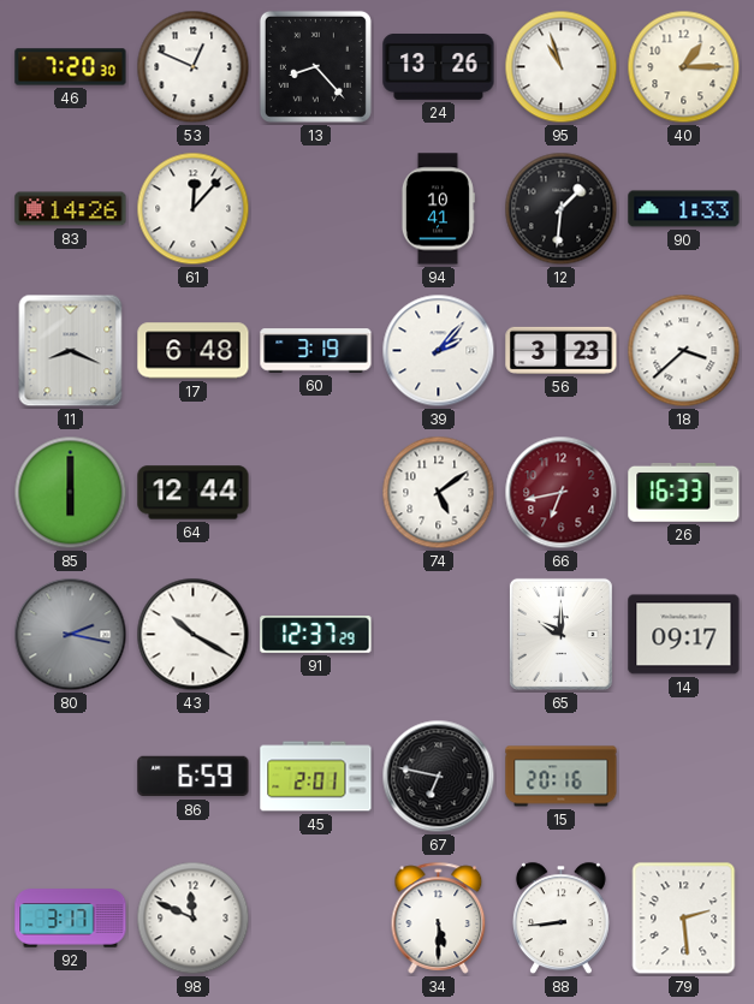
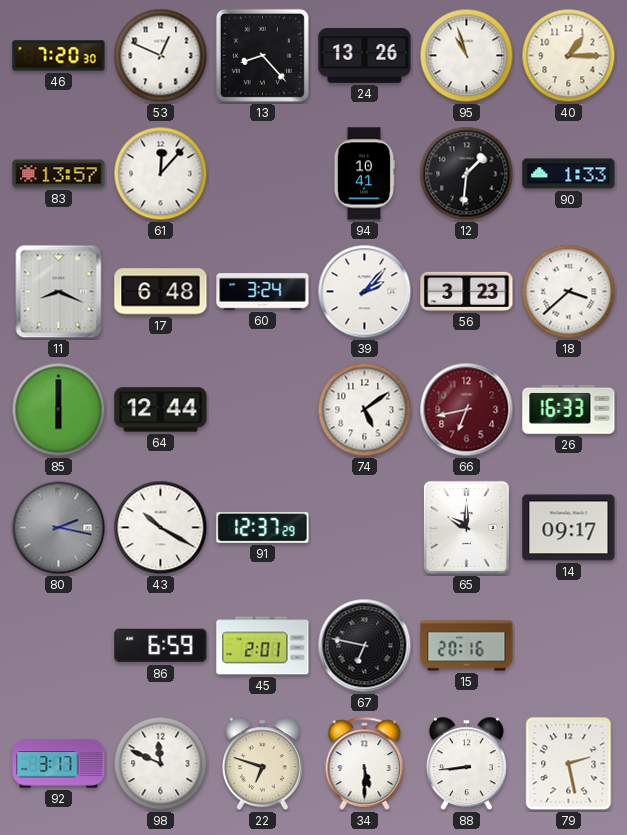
83: 14:26 -> 13:57 (59, 174)
60: 3:19 -> 3:24 (263, 292)
22: none -> 6:48 (262, 764)
79: 2:29 -> 2:28 (569, 764)
